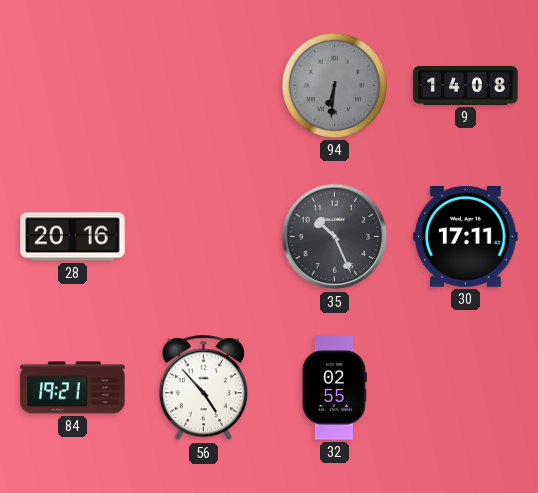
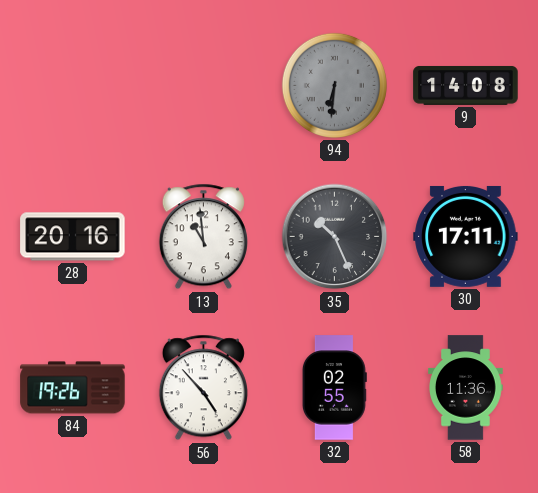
13: none -> 10:59 (203, 237)
84: 19:21 -> 19:26 (73, 388)
58: none -> 11:36 (466, 388)
